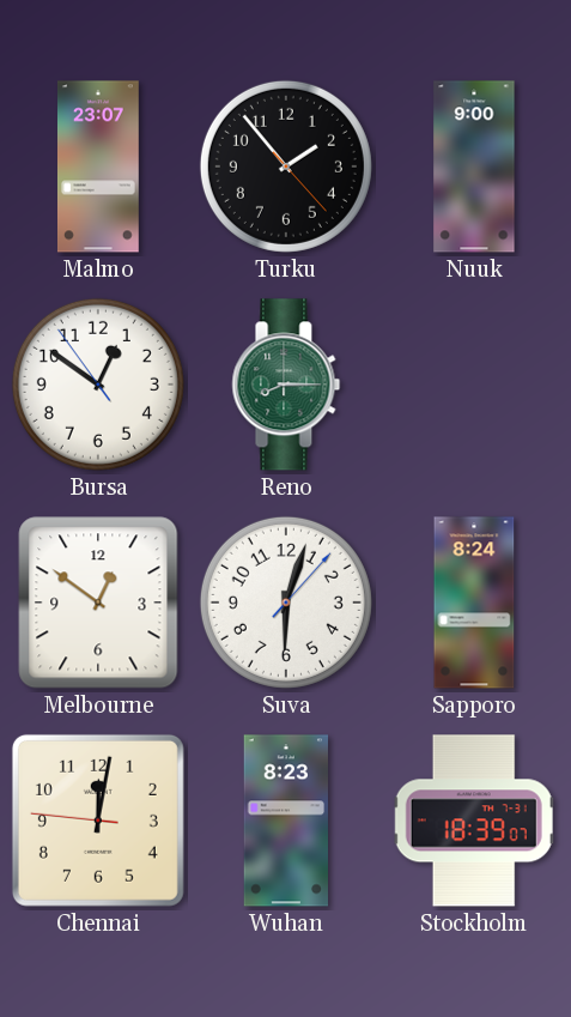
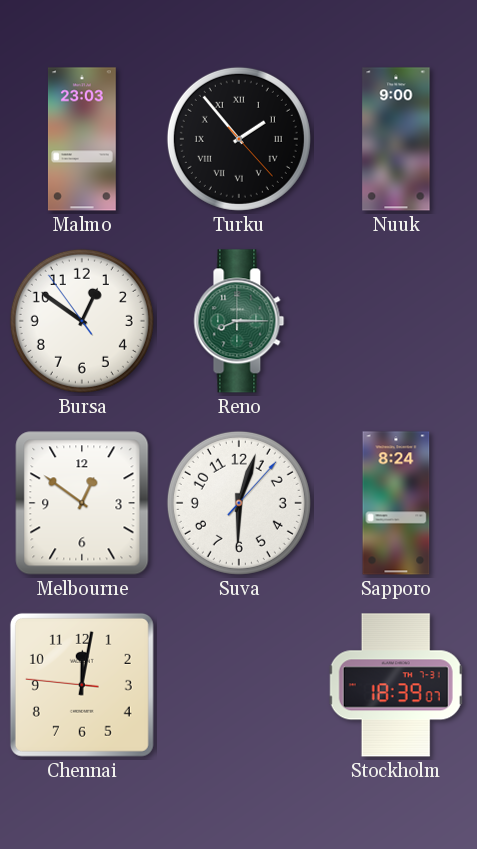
Malmo: 23:07 -> 23:03 (82, 139)
Turku numerals: Arabic -> Roman (239, 139)
Wuhan: 8:23 -> none (286, 821)
